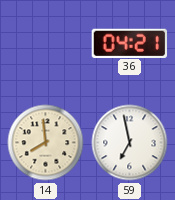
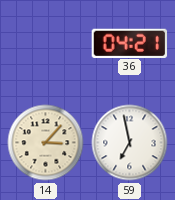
14: 7:59 -> 3:07 (46, 143)
